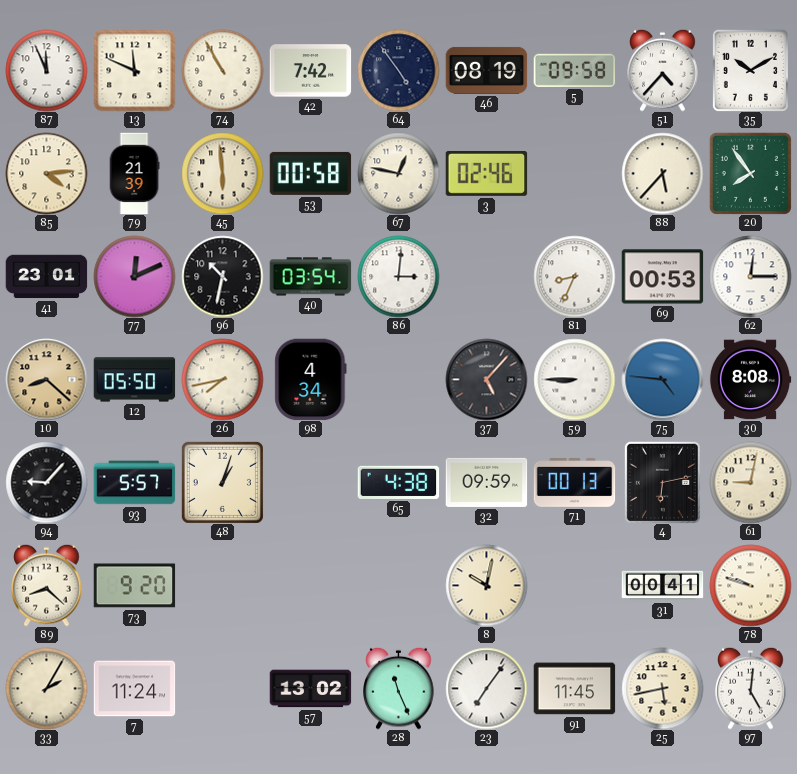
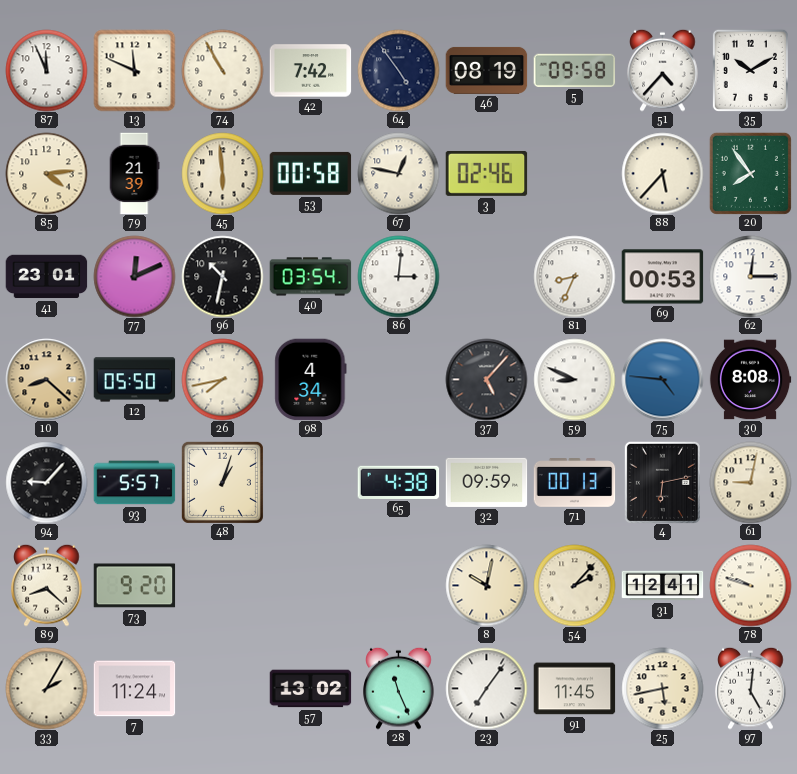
59: 8:45 -> 8:49 (574, 379)
54: none -> 2:07 (574, 585)
31: 00:41 -> 12:41 (662, 586)
